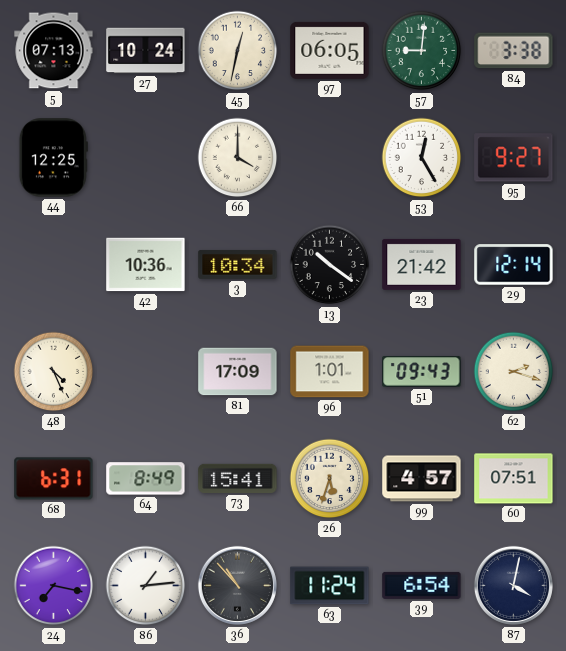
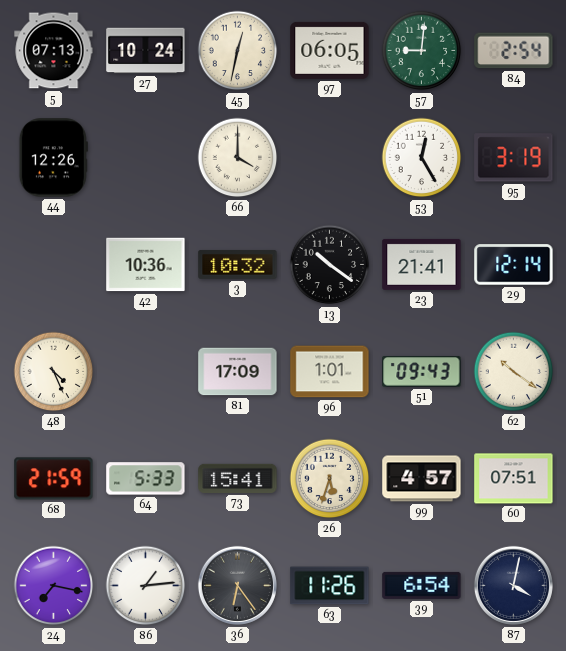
84: 3:38 -> 2:54 (514, 51)
44: 12:25 -> 12:26 (53, 158)
95: 9:27 -> 3:19 (514, 158)
3: 10:34 -> 10:32 (238, 264)
23: 21:42 -> 21:41 (422, 264)
62: 2:18 -> 10:21 (514, 372)
68: 6:31 -> 21:59 (54, 479)
64: 8:49 -> 5:33 (146, 479)
36: 10:53 -> 6:24 (237, 585)
63: 11:24 -> 11:26 (330, 586)
